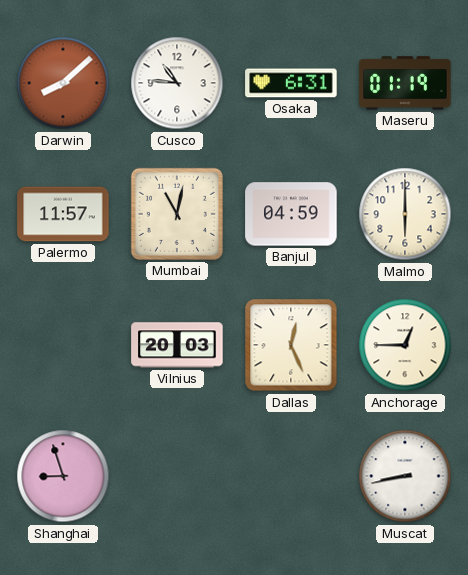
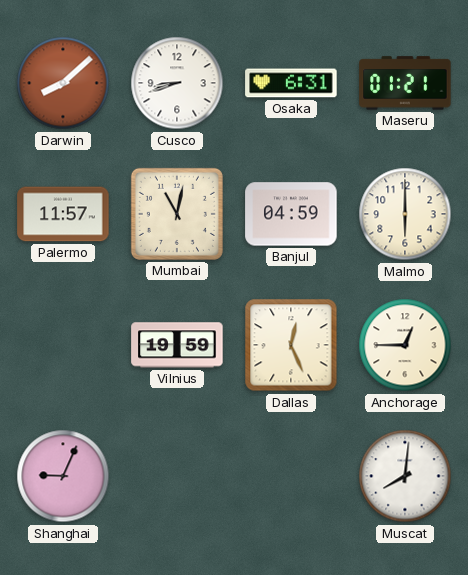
Cusco: 10:46 -> 8:42 (177, 83)
Maseru: 01:19 -> 01:21 (405, 83)
Vilnius: 20:03 -> 19:59 (177, 345)
Shanghai: 8:57 -> 9:04 (63, 476)
Muscat: 8:43 -> 8:01 (405, 476)
